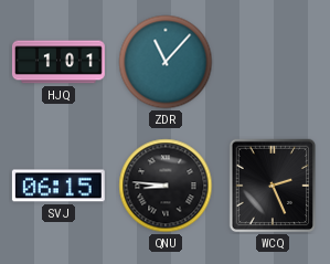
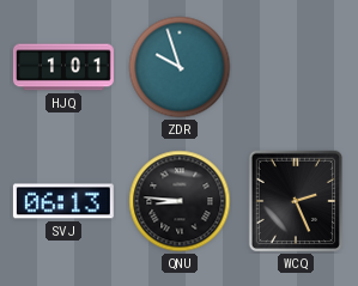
ZDR: 11:07 -> 9:57 (180, 67)
SVJ: 06:15 -> 06:13 (63, 201)
